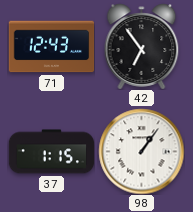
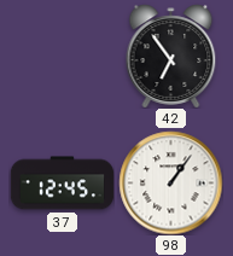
71: 12:43 -> none (51, 47)
37: 1:15 -> 12:45 (62, 184)
